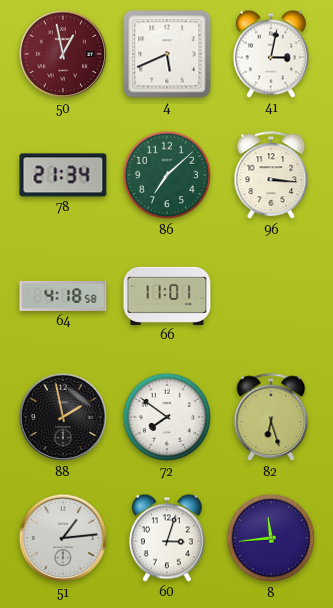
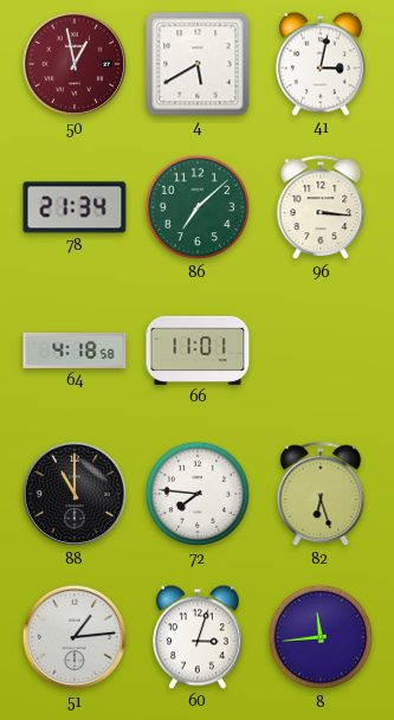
4: 5:41 -> 5:40 (198, 64)
88: 1:58 -> 11:00 (75, 494)
72: 7:51 -> 7:46 (198, 494)
